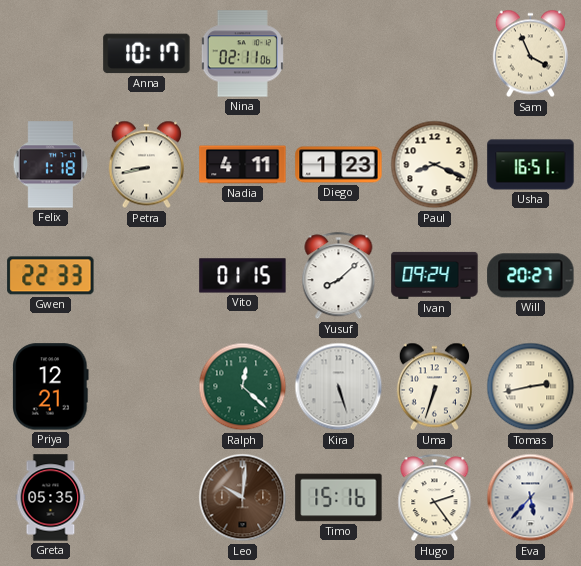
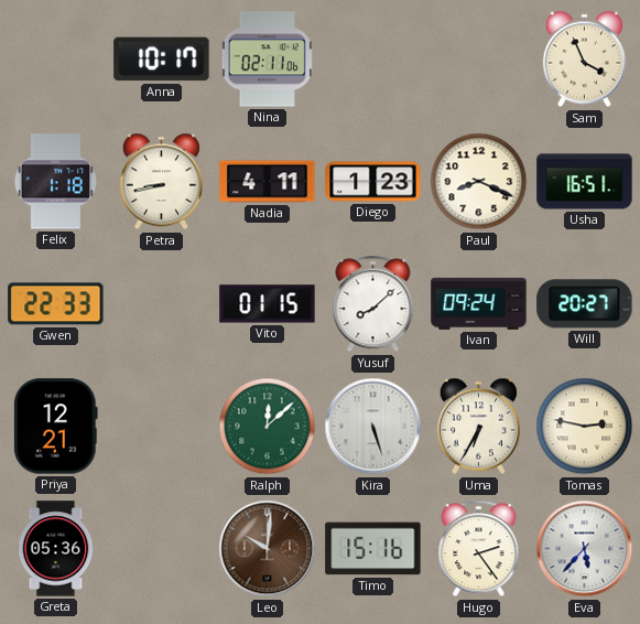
Ralph: 12:22 -> 12:08 (268, 427)
Uma: 6:33 -> 6:35 (478, 427)
Tomas: 2:43 -> 2:47 (585, 427)
Greta: 05:35 -> 05:36 (56, 549)
